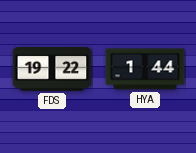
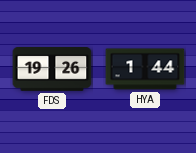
FDS: 19:22 -> 19:26 (52, 70)
